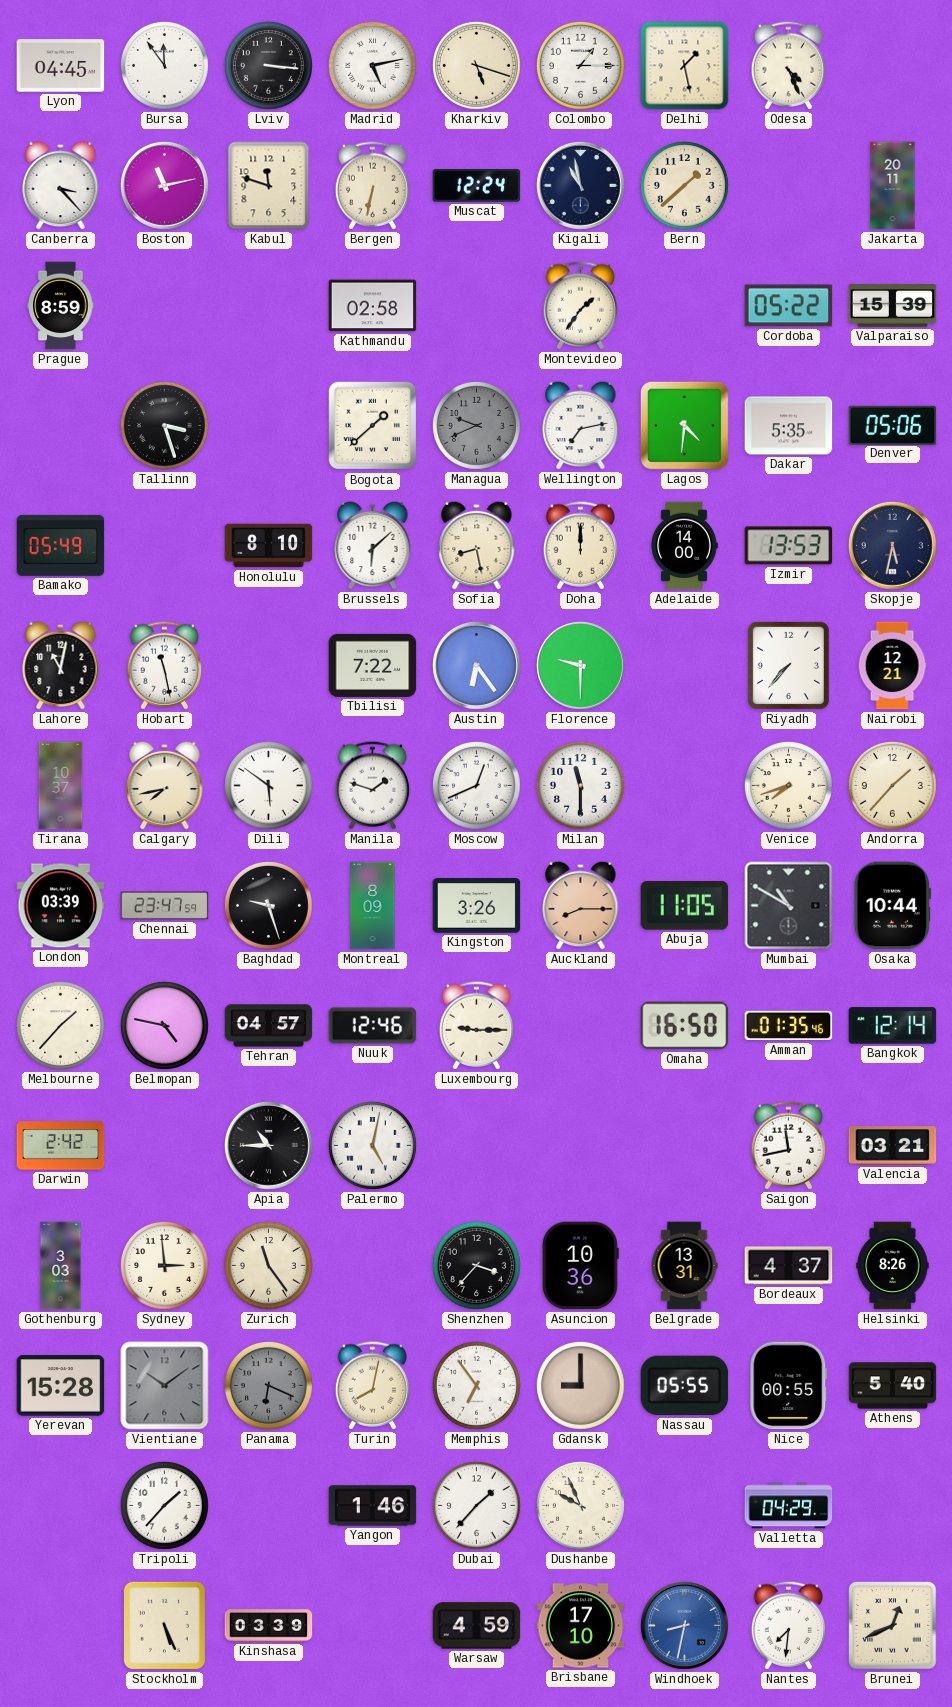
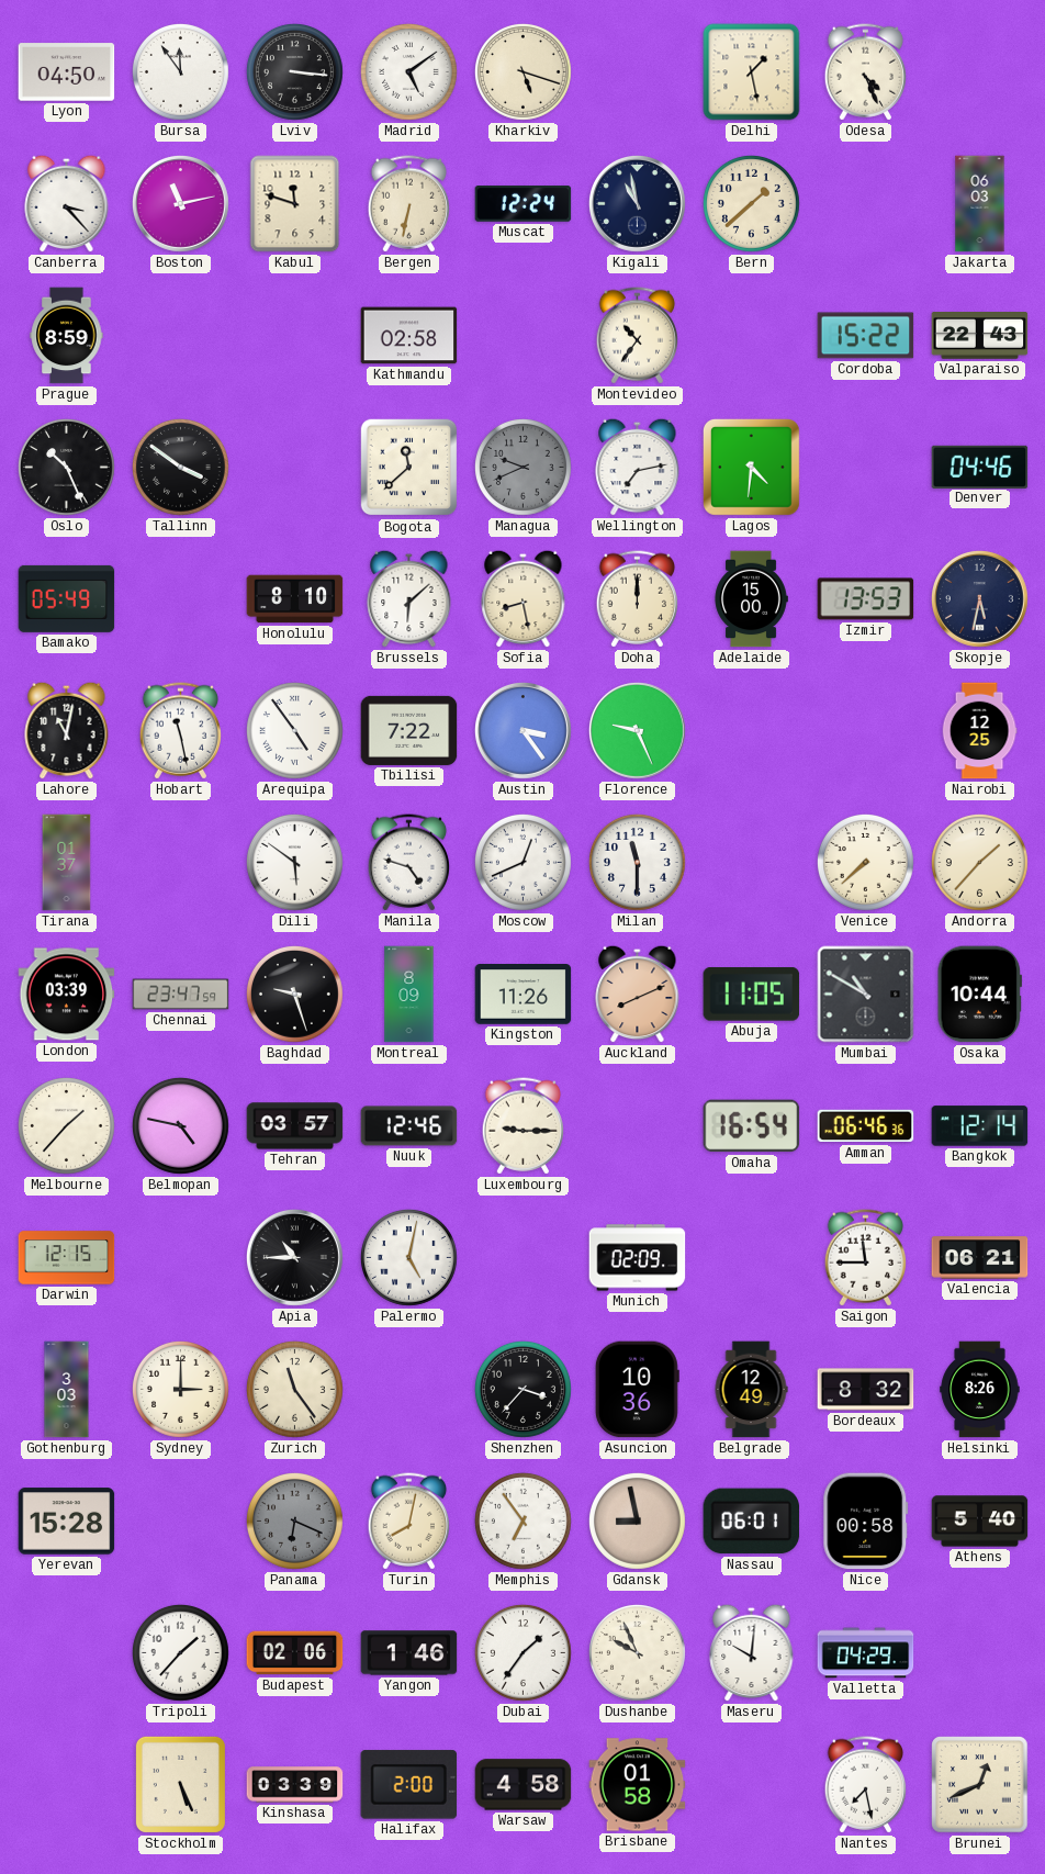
Lyon: 04:45 -> 04:50 (67, 72)
Madrid: 5:13 -> 5:09 (408, 71)
Colombo: 1:15 -> none (580, 65)
Jakarta: 20:11 -> 06:03 (980, 204)
Montevideo: 1:36 -> 10:36 (637, 336)
Cordoba: 05:22 -> 15:22 (866, 336)
Valparaiso: 15:39 -> 22:43 (980, 336)
Oslo: none -> 10:26 (66, 467)
Tallinn: 3:27 -> 3:51 (180, 467)
Bogota: 1:38 -> 11:38 (409, 468)
Dakar: 5:35 -> none (789, 426)
Denver: 05:06 -> 04:46 (980, 467)
Adelaide: 14:00 -> 15:00 (751, 599)
Arequipa: none -> 4:54 (294, 730)
Austin: 6:24 -> 3:24 (524, 731)
Florence: 9:30 -> 9:26 (638, 731)
Riyadh: 7:37 -> none (788, 665)
Nairobi: 12:21 -> 12:25 (979, 731)
Tirana: 10:37 -> 01:37 (67, 863)
Calgary: 7:43 -> none (165, 785)
Manila: 1:48 -> 4:48 (408, 863)
Venice: 7:42 -> 7:38 (865, 862)
Kingston: 3:26 -> 11:26 (524, 995)
Auckland: 8:15 -> 8:11 (638, 994)
Tehran: 04:57 -> 03:57 (295, 1126)
Omaha: 16:50 -> 16:54 (752, 1126)
Amman: 01:35 -> 06:46 (866, 1126)
Darwin: 2:42 -> 12:15 (67, 1258)
Munich: none -> 02:09 (638, 1258)
Saigon: 11:43 -> 11:45 (865, 1258)
Valencia: 03:21 -> 06:21 (980, 1258)
Sydney: 2:59 -> 3:00 (180, 1389)
Belgrade: 13:31 -> 12:49 (751, 1390)
Bordeaux: 4:37 -> 8:32 (866, 1390)
Vientiane: 10:09 -> none (165, 1386)
Gdansk: 9:00 -> 8:58 (637, 1520)
Nassau: 05:55 -> 06:01 (752, 1522)
Nice: 00:55 -> 00:58 (866, 1522)
Budapest: none -> 02:06 (295, 1653)
Dubai: 1:37 -> 1:36 (522, 1652)
Maseru: none -> 10:01 (752, 1652)
Halifax: none -> 2:00 (409, 1785)
Warsaw: 4:59 -> 4:58 (524, 1785)
Brisbane: 17:10 -> 01:58 (638, 1785)
Windhoek: 8:32 -> none (685, 1626)
Nantes: 7:31 -> 7:28 (865, 1785)
